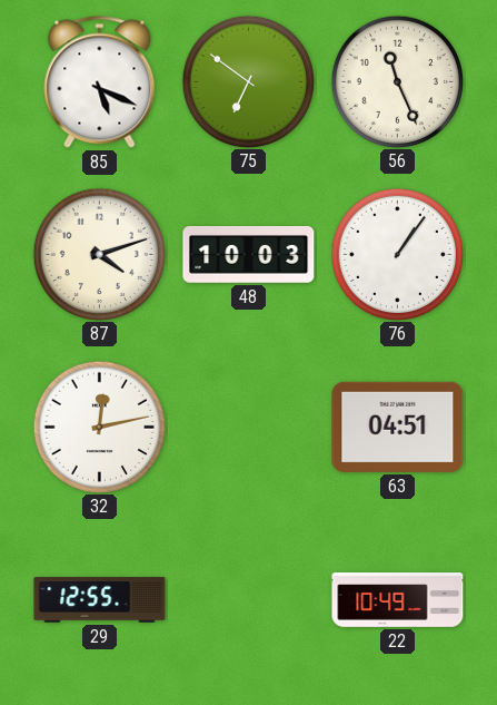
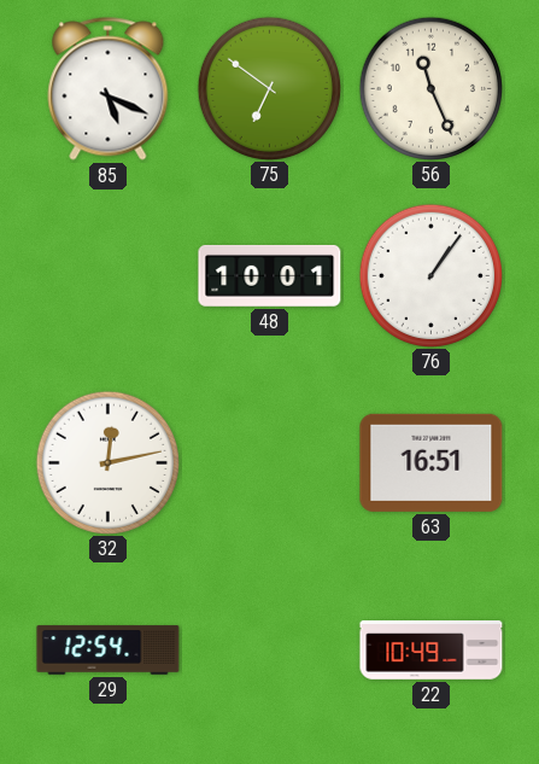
87: 4:12 -> none (99, 254)
48: 10:03 -> 10:01 (270, 275)
63: 04:51 -> 16:51 (432, 462)
29: 12:55 -> 12:54 (109, 651)
